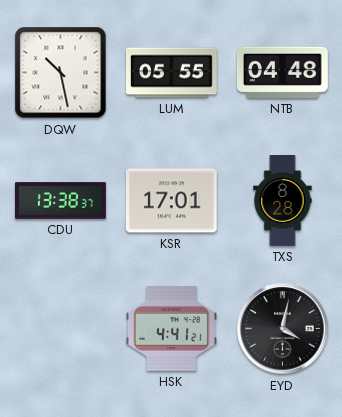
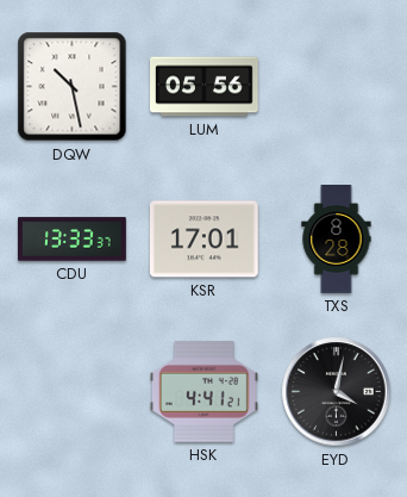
LUM: 05:55 -> 05:56 (205, 87)
NTB: 04:48 -> none (282, 72)
CDU: 13:38 -> 13:33 (73, 240)
